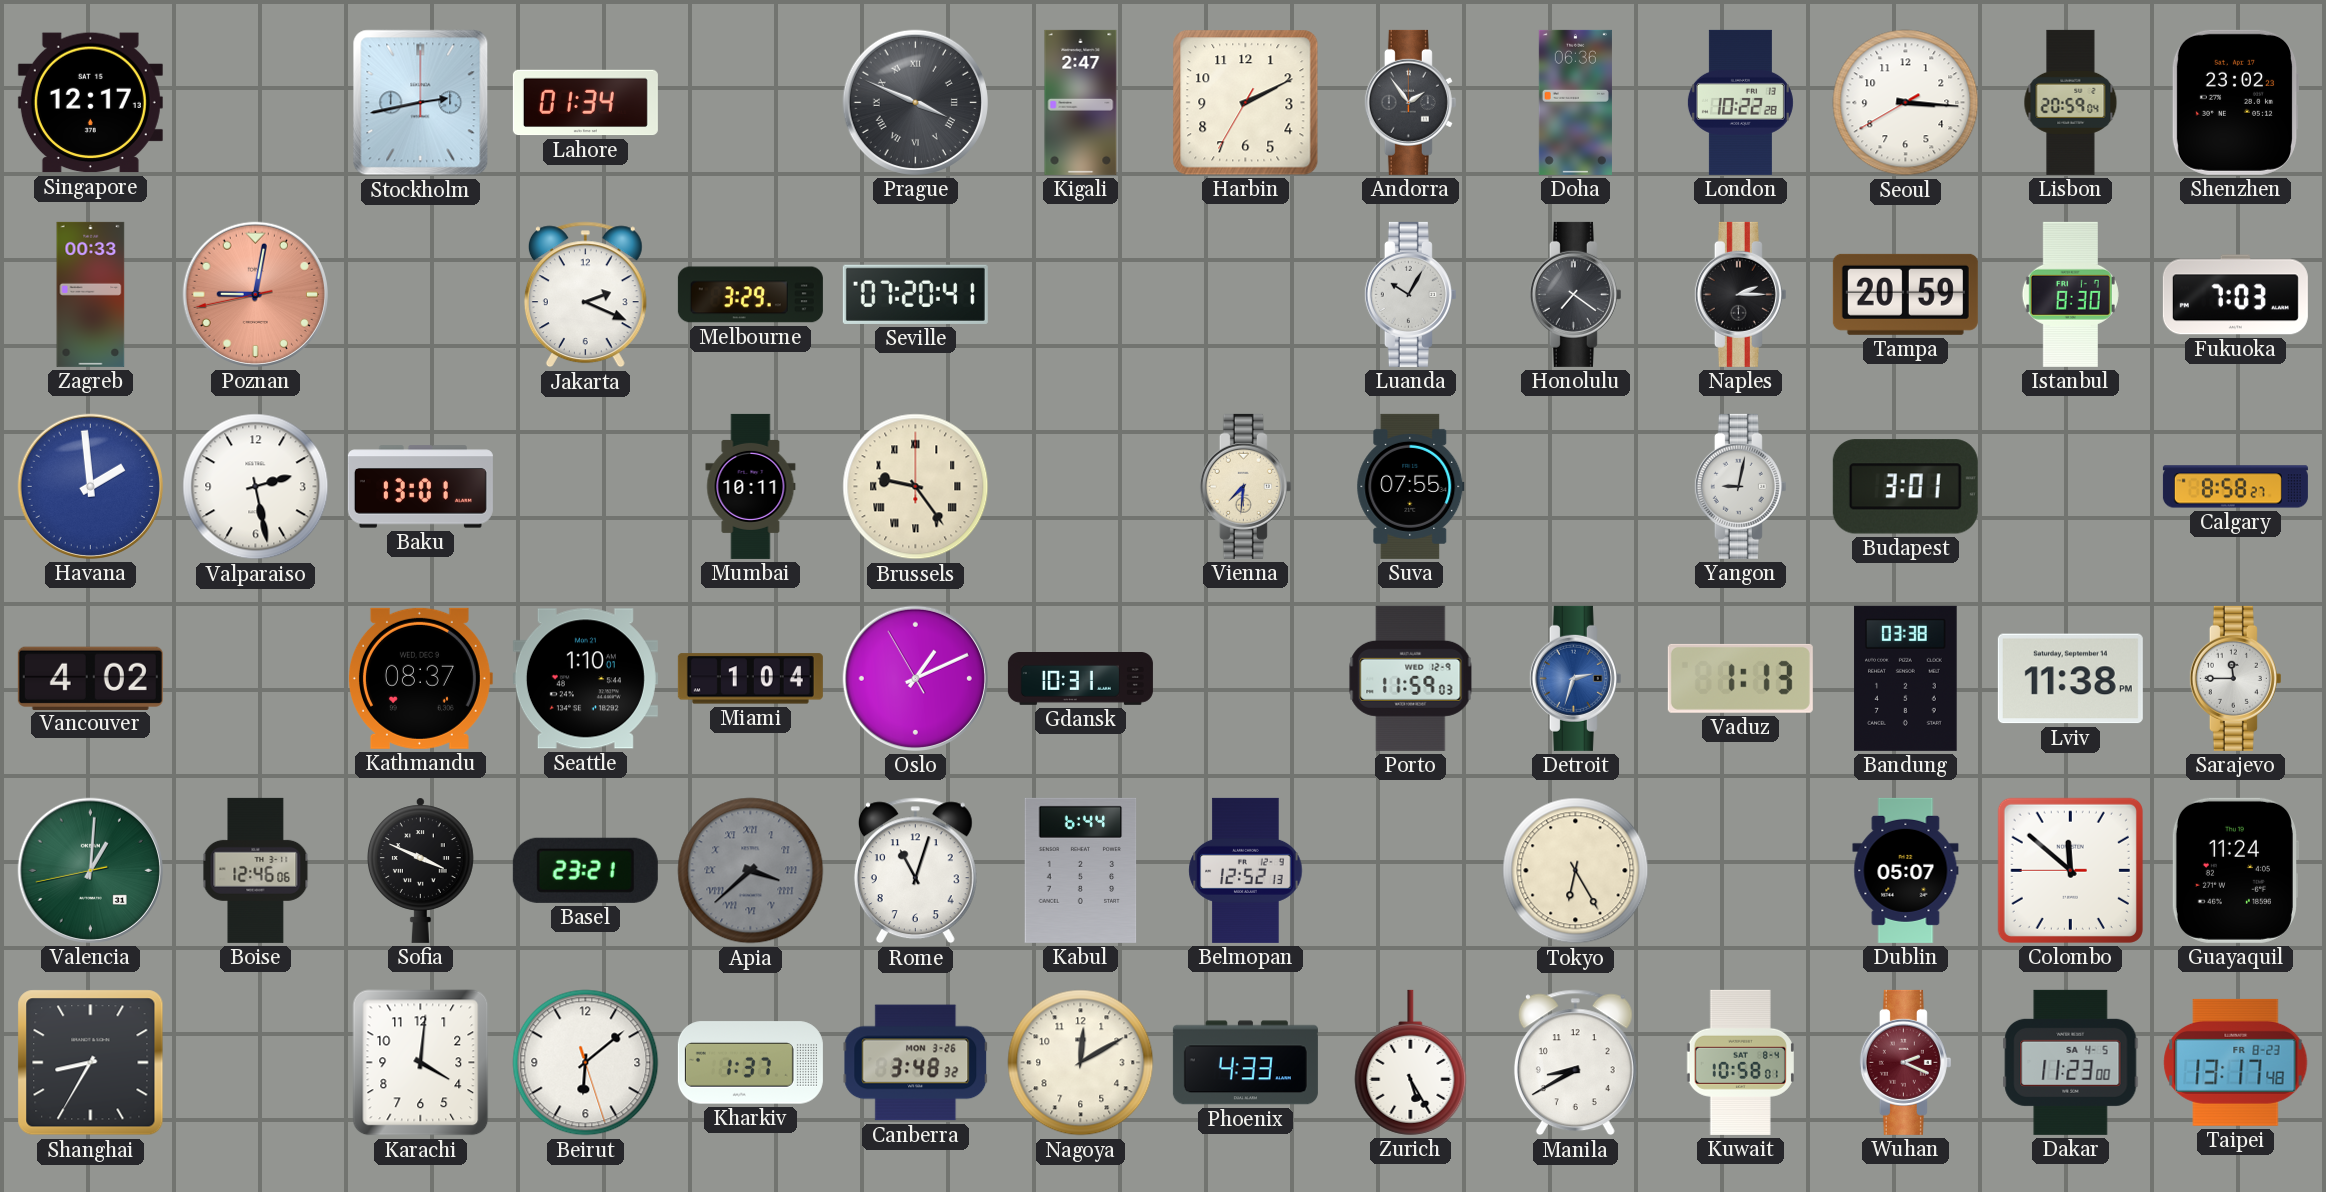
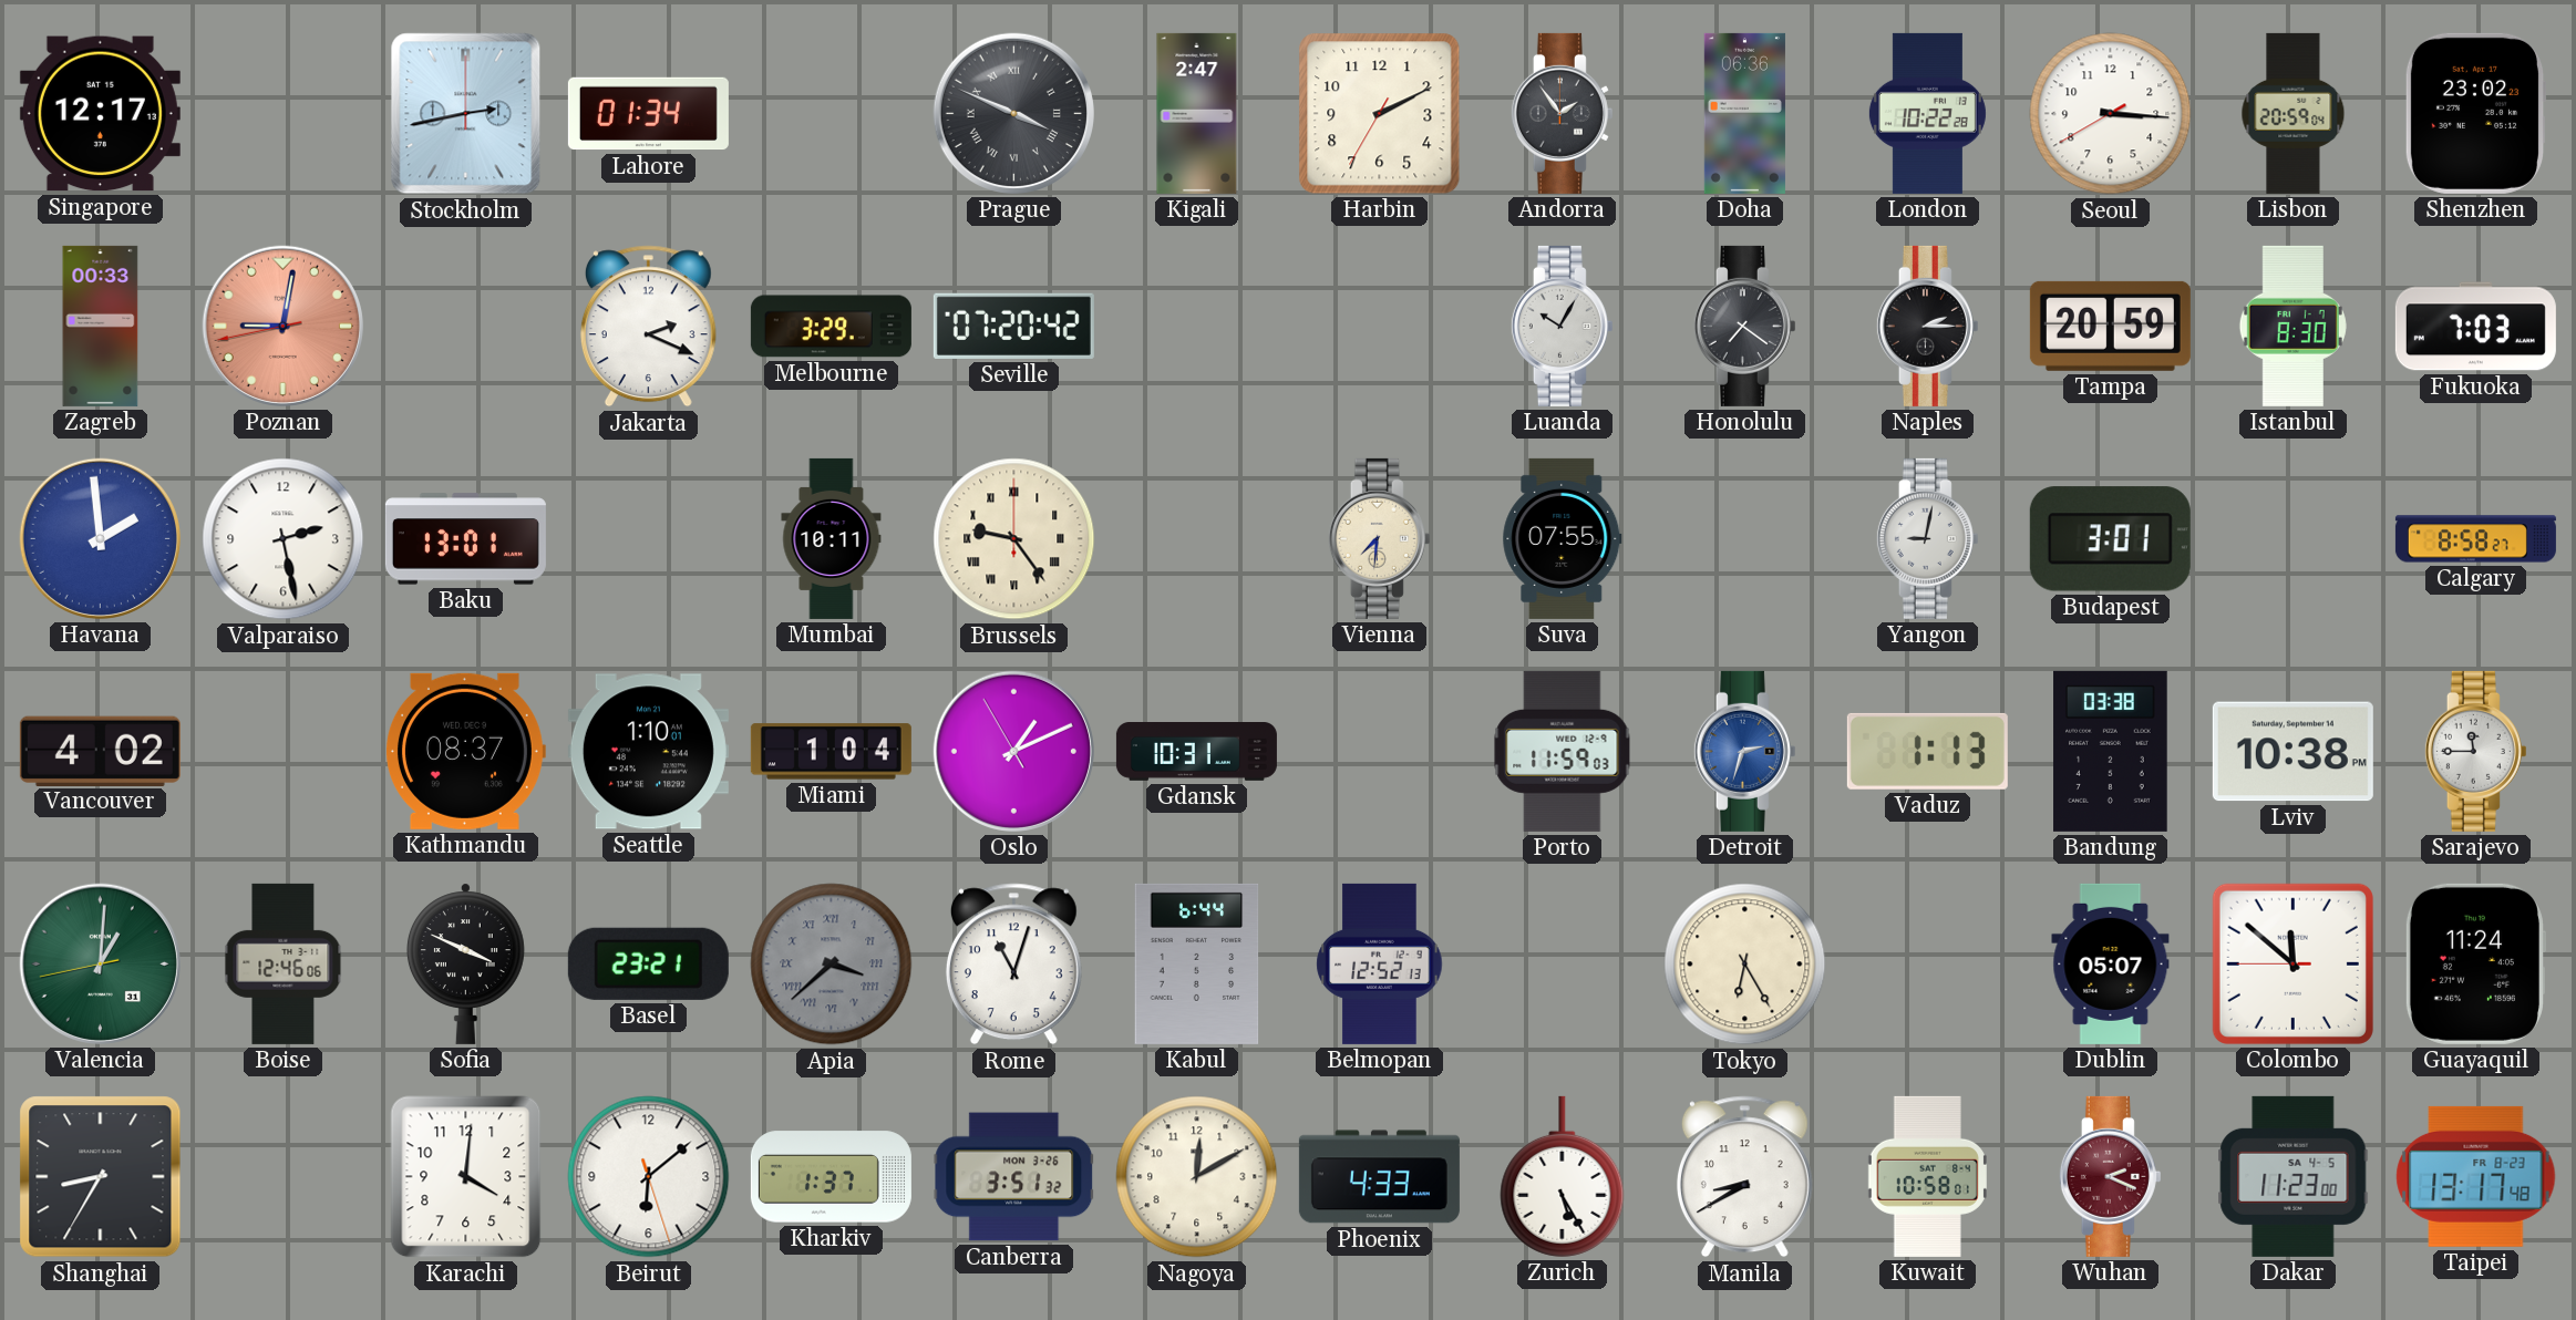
Seville: 07:20:41 -> 07:20:42 (1013, 326)
Lviv: 11:38 -> 10:38 (2292, 752)
Canberra: 3:48 -> 3:51 (1014, 1177)
